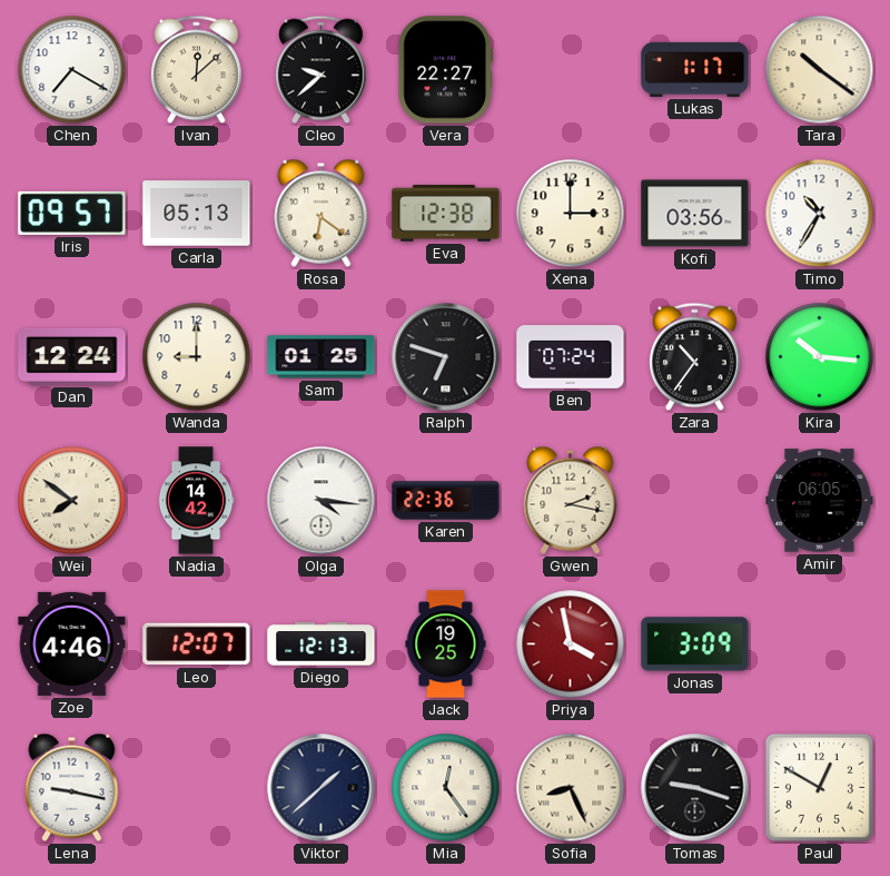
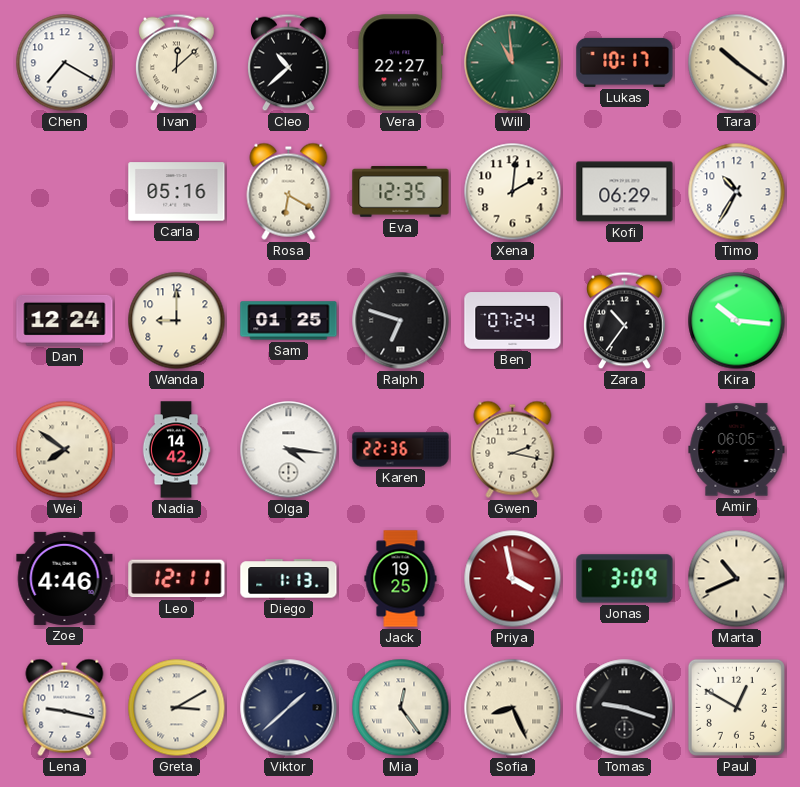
Cleo: 9:38 -> 10:38 (289, 63)
Will: none -> 10:59 (513, 63)
Lukas: 1:17 -> 10:17 (625, 62)
Iris: 09:57 -> none (72, 213)
Carla: 05:13 -> 05:16 (177, 192)
Rosa: 6:21 -> 6:20 (289, 191)
Eva: 12:38 -> 12:35 (401, 192)
Xena: 3:00 -> 2:01 (513, 192)
Kofi: 03:56 -> 06:29 (625, 192)
Leo: 12:07 -> 12:11 (177, 579)
Diego: 12:13 -> 1:13 (289, 579)
Marta: none -> 10:41 (737, 579)
Greta: none -> 3:10 (177, 708)
